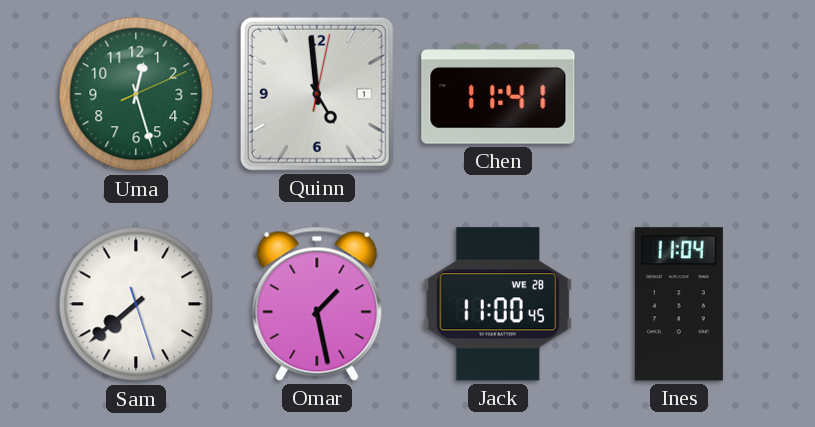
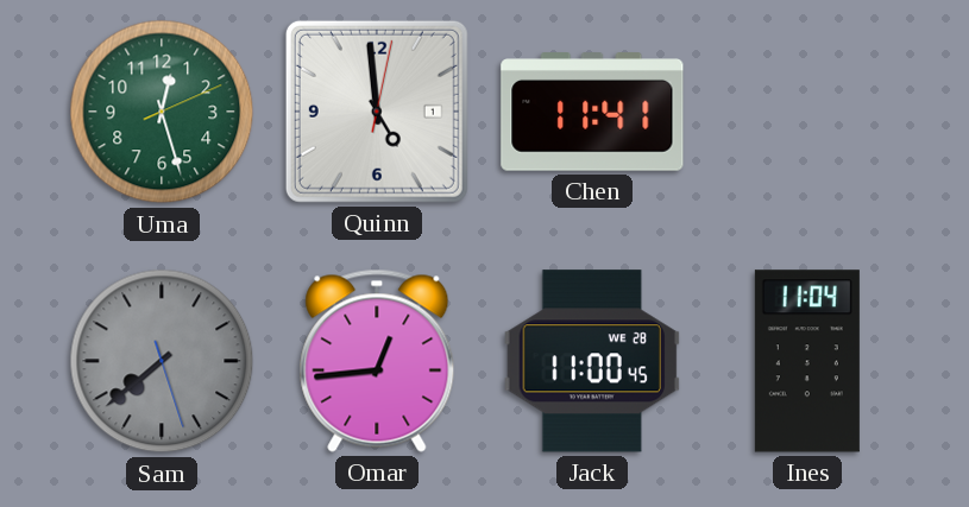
Sam dial: white -> grey (162, 361)
Omar: 1:28 -> 12:44 (377, 361)
